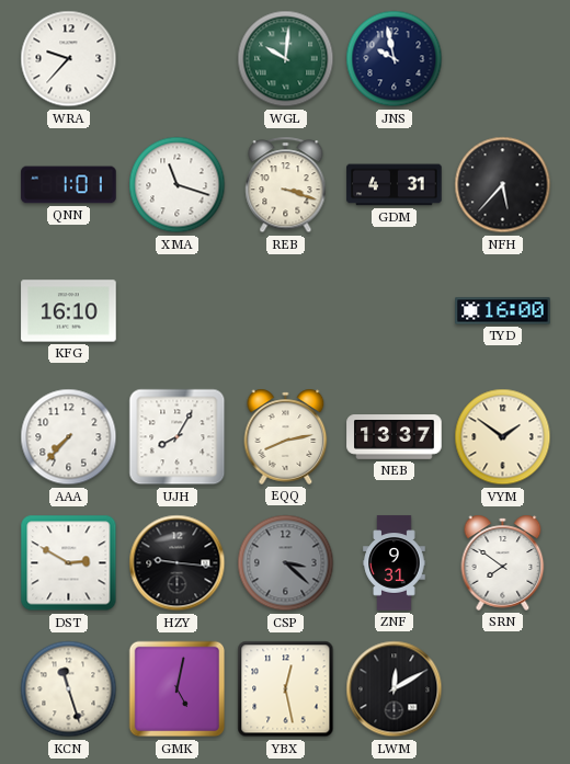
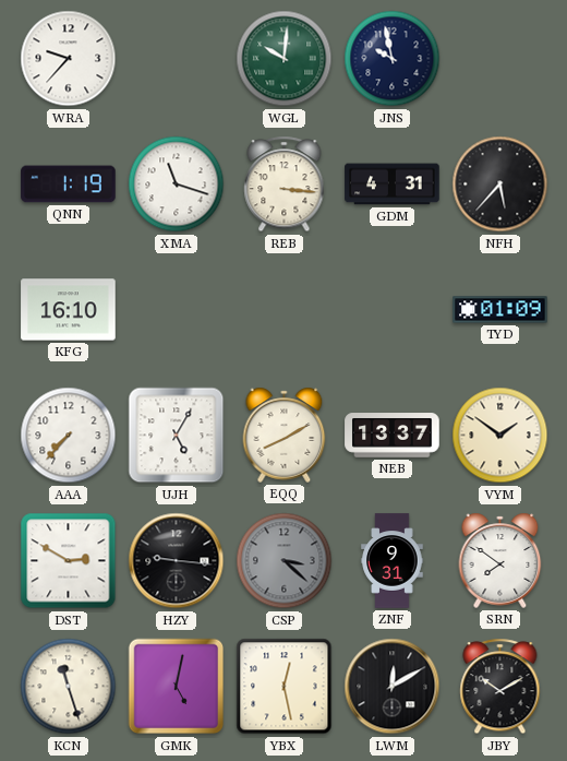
QNN: 1:01 -> 1:19 (69, 185)
REB: 3:18 -> 3:16 (285, 185)
TYD: 16:00 -> 01:09 (500, 310)
UJH: 8:05 -> 5:05 (177, 436)
EQQ: 8:13 -> 8:10 (285, 435)
JBY: none -> 10:10 (500, 687)
